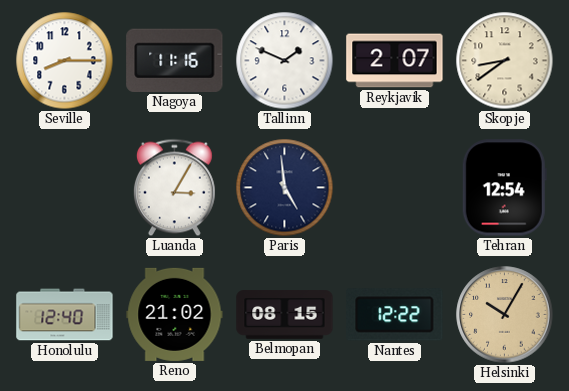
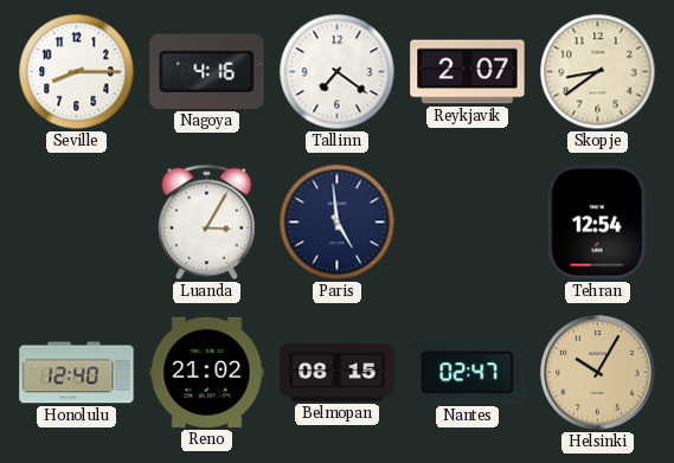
Nagoya: 11:16 -> 4:16 (207, 71)
Tallinn: 1:49 -> 7:21 (338, 72)
Nantes: 12:22 -> 02:47 (468, 373)
